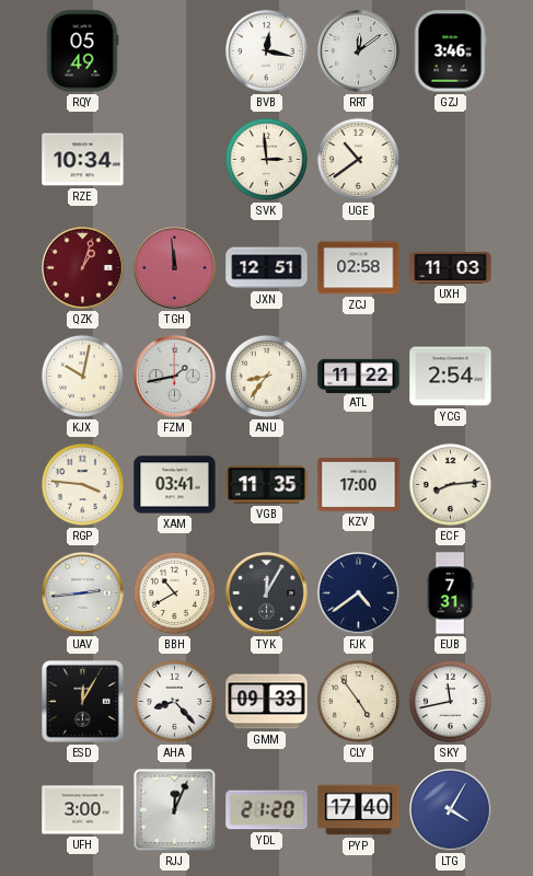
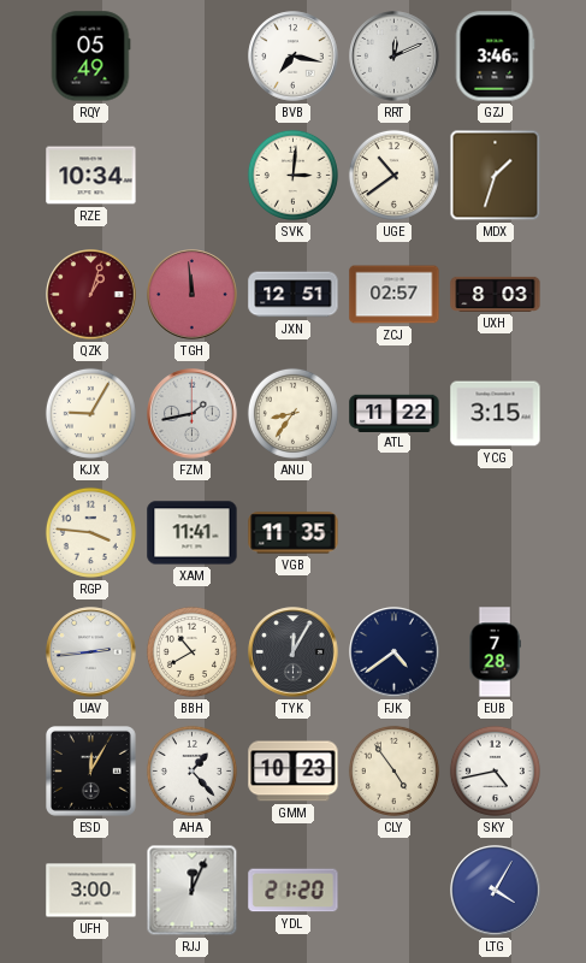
BVB: 12:17 -> 7:17 (294, 57)
RRT: 12:09 -> 12:11 (395, 57)
SVK: 2:59 -> 3:01 (292, 175)
MDX: none -> 1:33 (496, 176)
ZCJ: 02:58 -> 02:57 (395, 295)
UXH: 11:03 -> 8:03 (496, 294)
KJX: 10:02 -> 9:05 (90, 413)
YCG: 2:54 -> 3:15 (496, 414)
XAM: 03:41 -> 11:41 (193, 533)
KZV: 17:00 -> none (359, 484)
ECF: 8:14 -> none (450, 484)
EUB: 7:31 -> 7:28 (495, 652)
AHA: 8:23 -> 1:23 (191, 770)
GMM: 09:33 -> 10:23 (294, 772)
SKY: 11:43 -> 4:43 (495, 770)
PYP: 17:40 -> none (359, 810)
